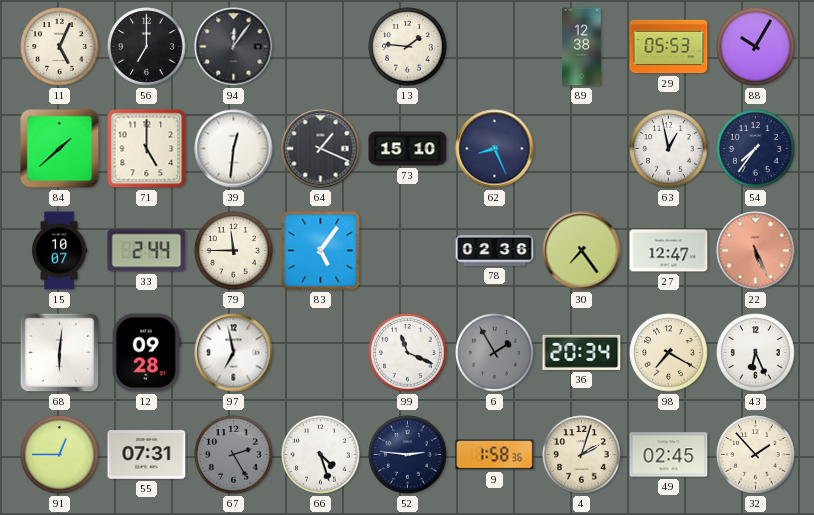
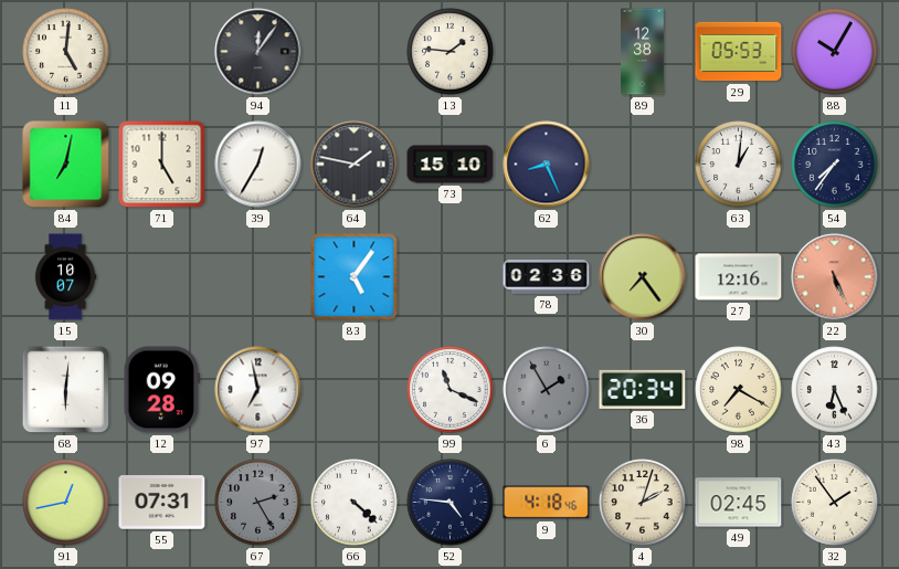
11: 5:04 -> 5:01 (66, 52)
56: 7:00 -> none (147, 47)
84: 1:38 -> 7:02 (66, 165)
39: 12:31 -> 12:35 (258, 165)
64: 1:19 -> 1:47 (355, 165)
63: 12:58 -> 1:01 (739, 165)
33: 2:44 -> none (147, 251)
79: 11:45 -> none (234, 251)
27: 12:47 -> 12:16 (739, 277)
91: 12:45 -> 12:43 (66, 503)
66: 4:27 -> 4:22 (355, 503)
52: 2:46 -> 4:46 (451, 503)
9: 1:58 -> 4:18 (547, 503)
32: 1:53 -> 1:54 (835, 503)
